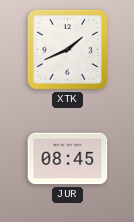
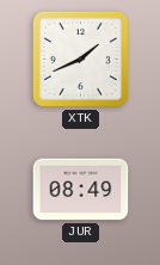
JUR: 08:45 -> 08:49 (81, 190)
